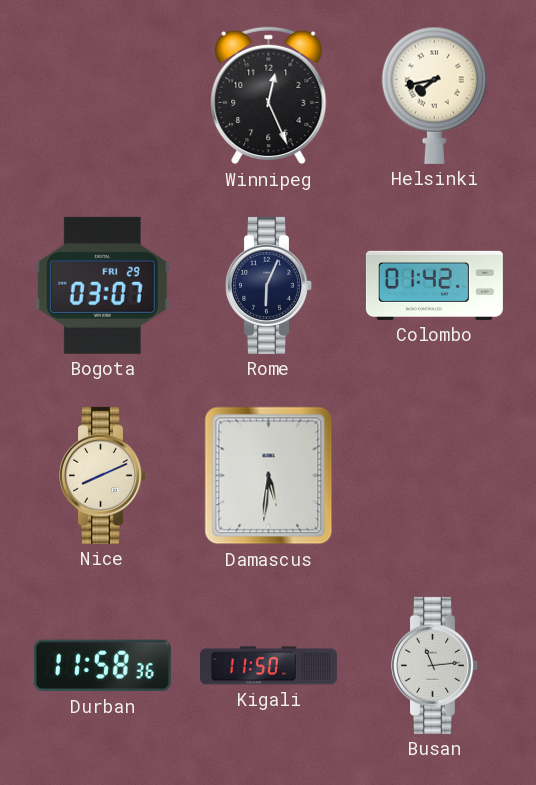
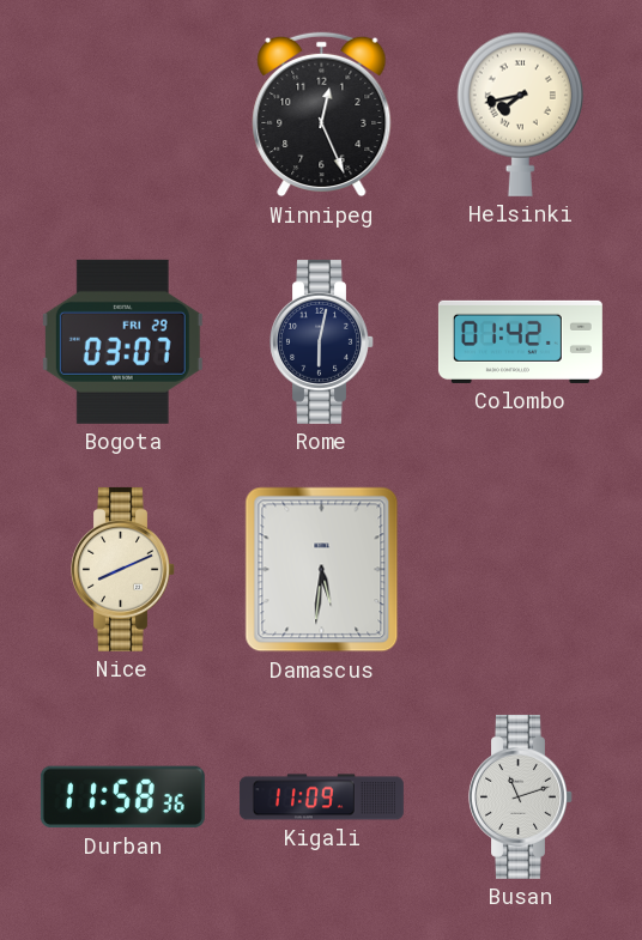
Rome: 6:04 -> 6:02 (322, 341)
Kigali: 11:50 -> 11:09 (321, 798)
Busan: 11:14 -> 11:12 (521, 796)
